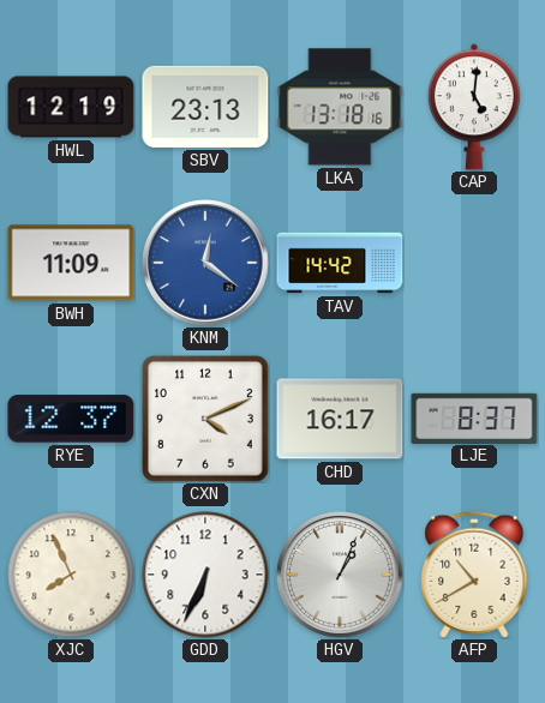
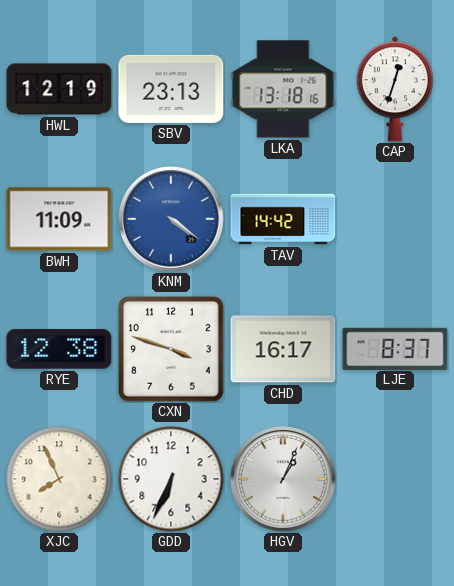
CAP: 5:01 -> 12:33 (395, 89)
KNM: 12:21 -> 4:21 (171, 219)
RYE: 12:37 -> 12:38 (59, 349)
CXN: 4:11 -> 3:48 (171, 349)
AFP: 10:40 -> none (474, 575)
